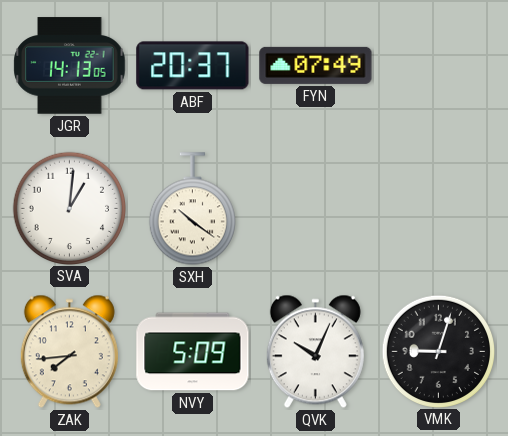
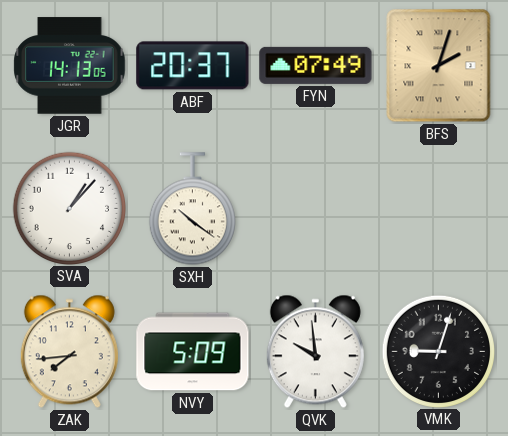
BFS: none -> 2:03 (439, 66)
SVA: 1:01 -> 1:07 (69, 208)
QVK: 10:04 -> 9:59 (315, 352)
